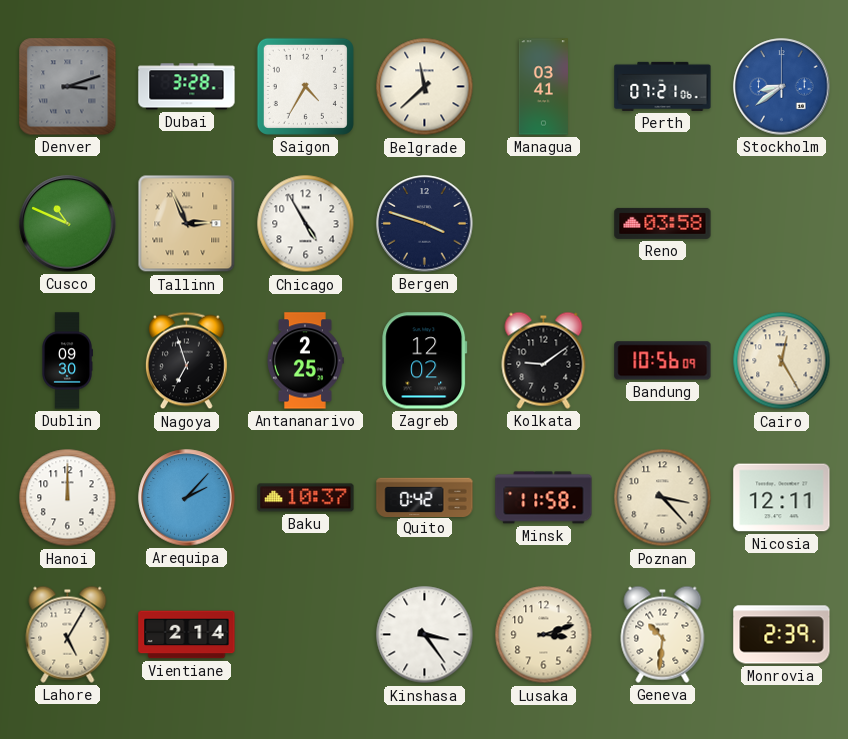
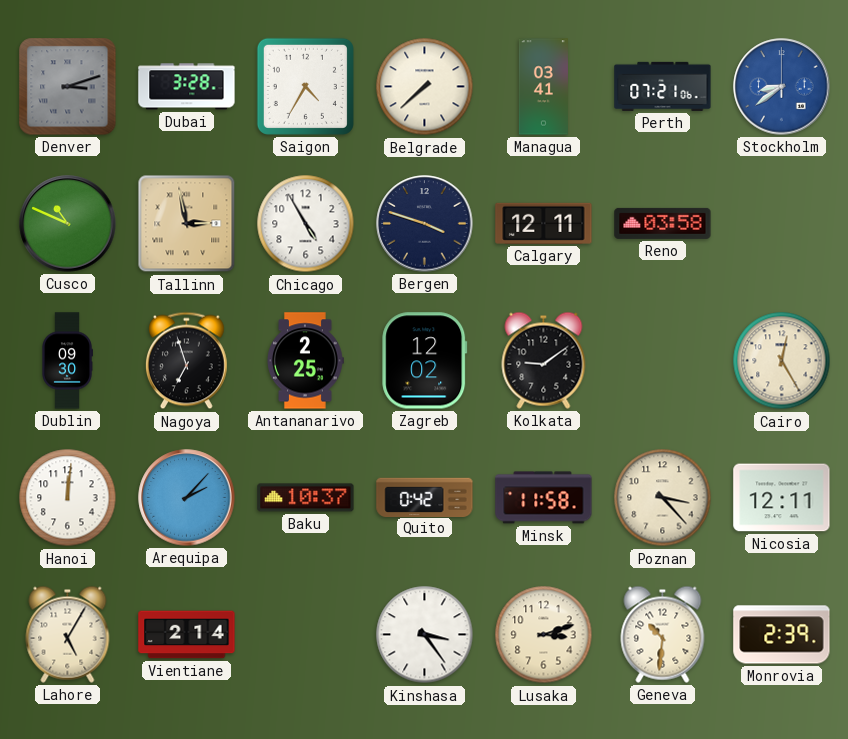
Belgrade: 11:38 -> 7:38 (425, 87)
Tallinn: 2:56 -> 2:58 (187, 224)
Calgary: none -> 12:11 (544, 223)
Bandung: 10:56 -> none (663, 361)
Hanoi: 12:00 -> 12:01 (68, 498)
